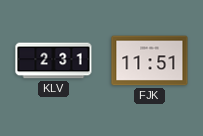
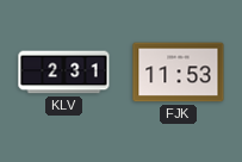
FJK: 11:51 -> 11:53 (179, 73)
